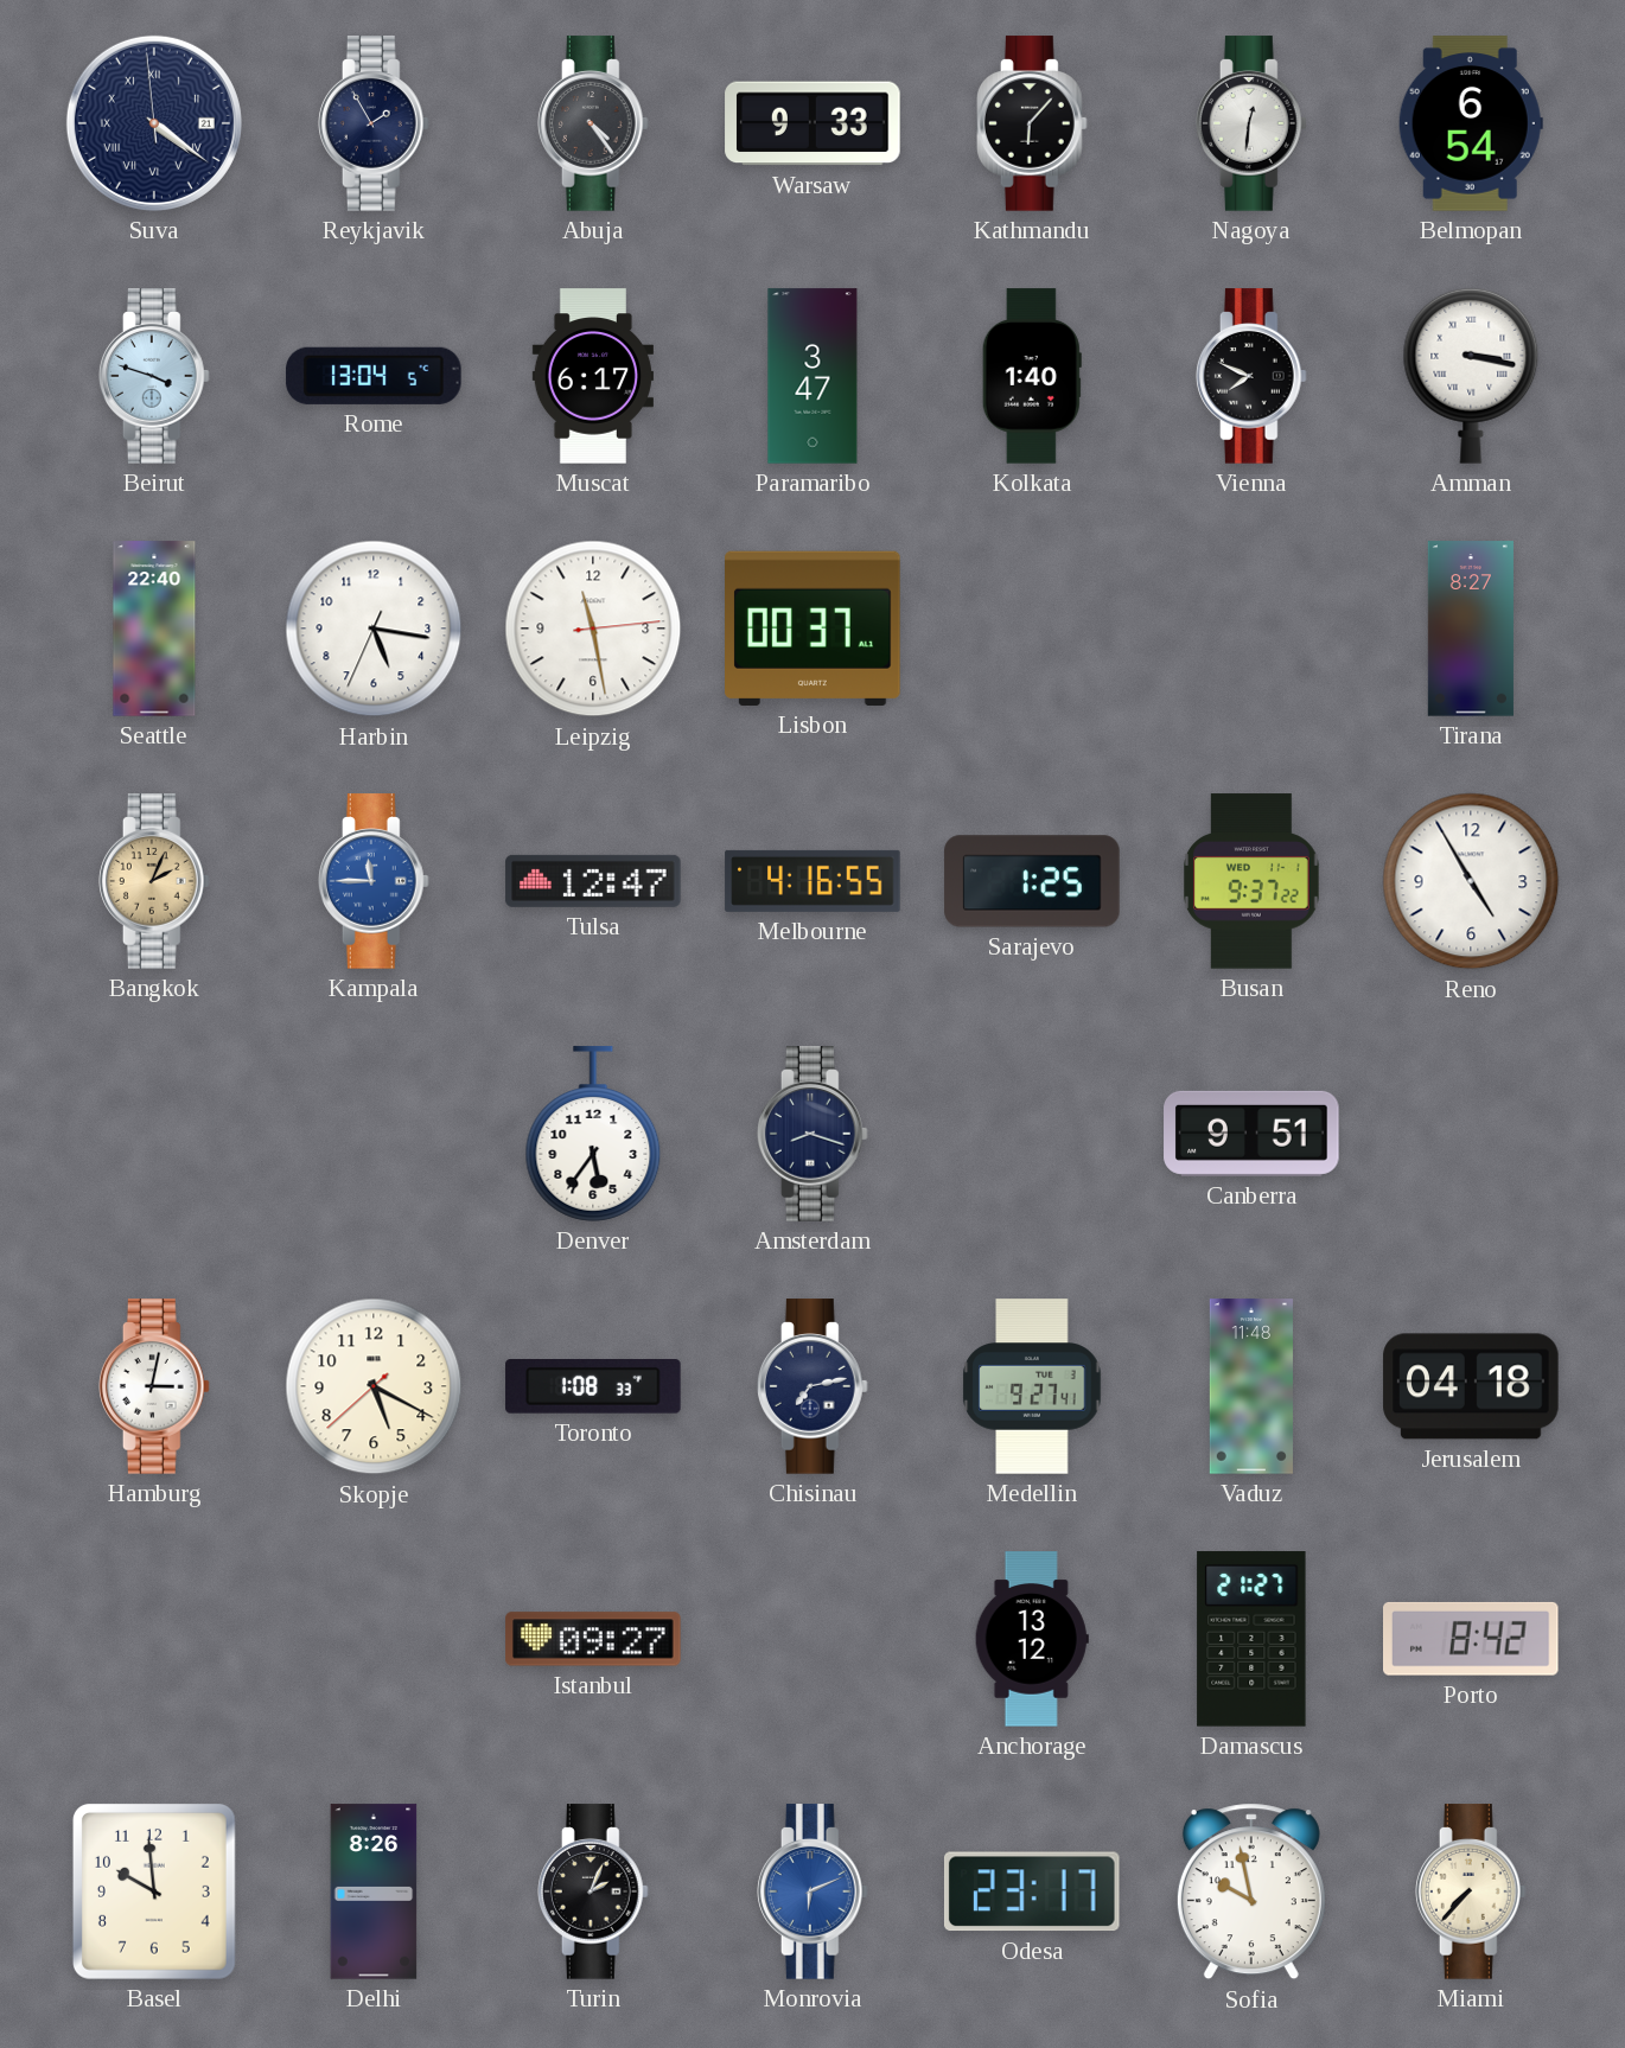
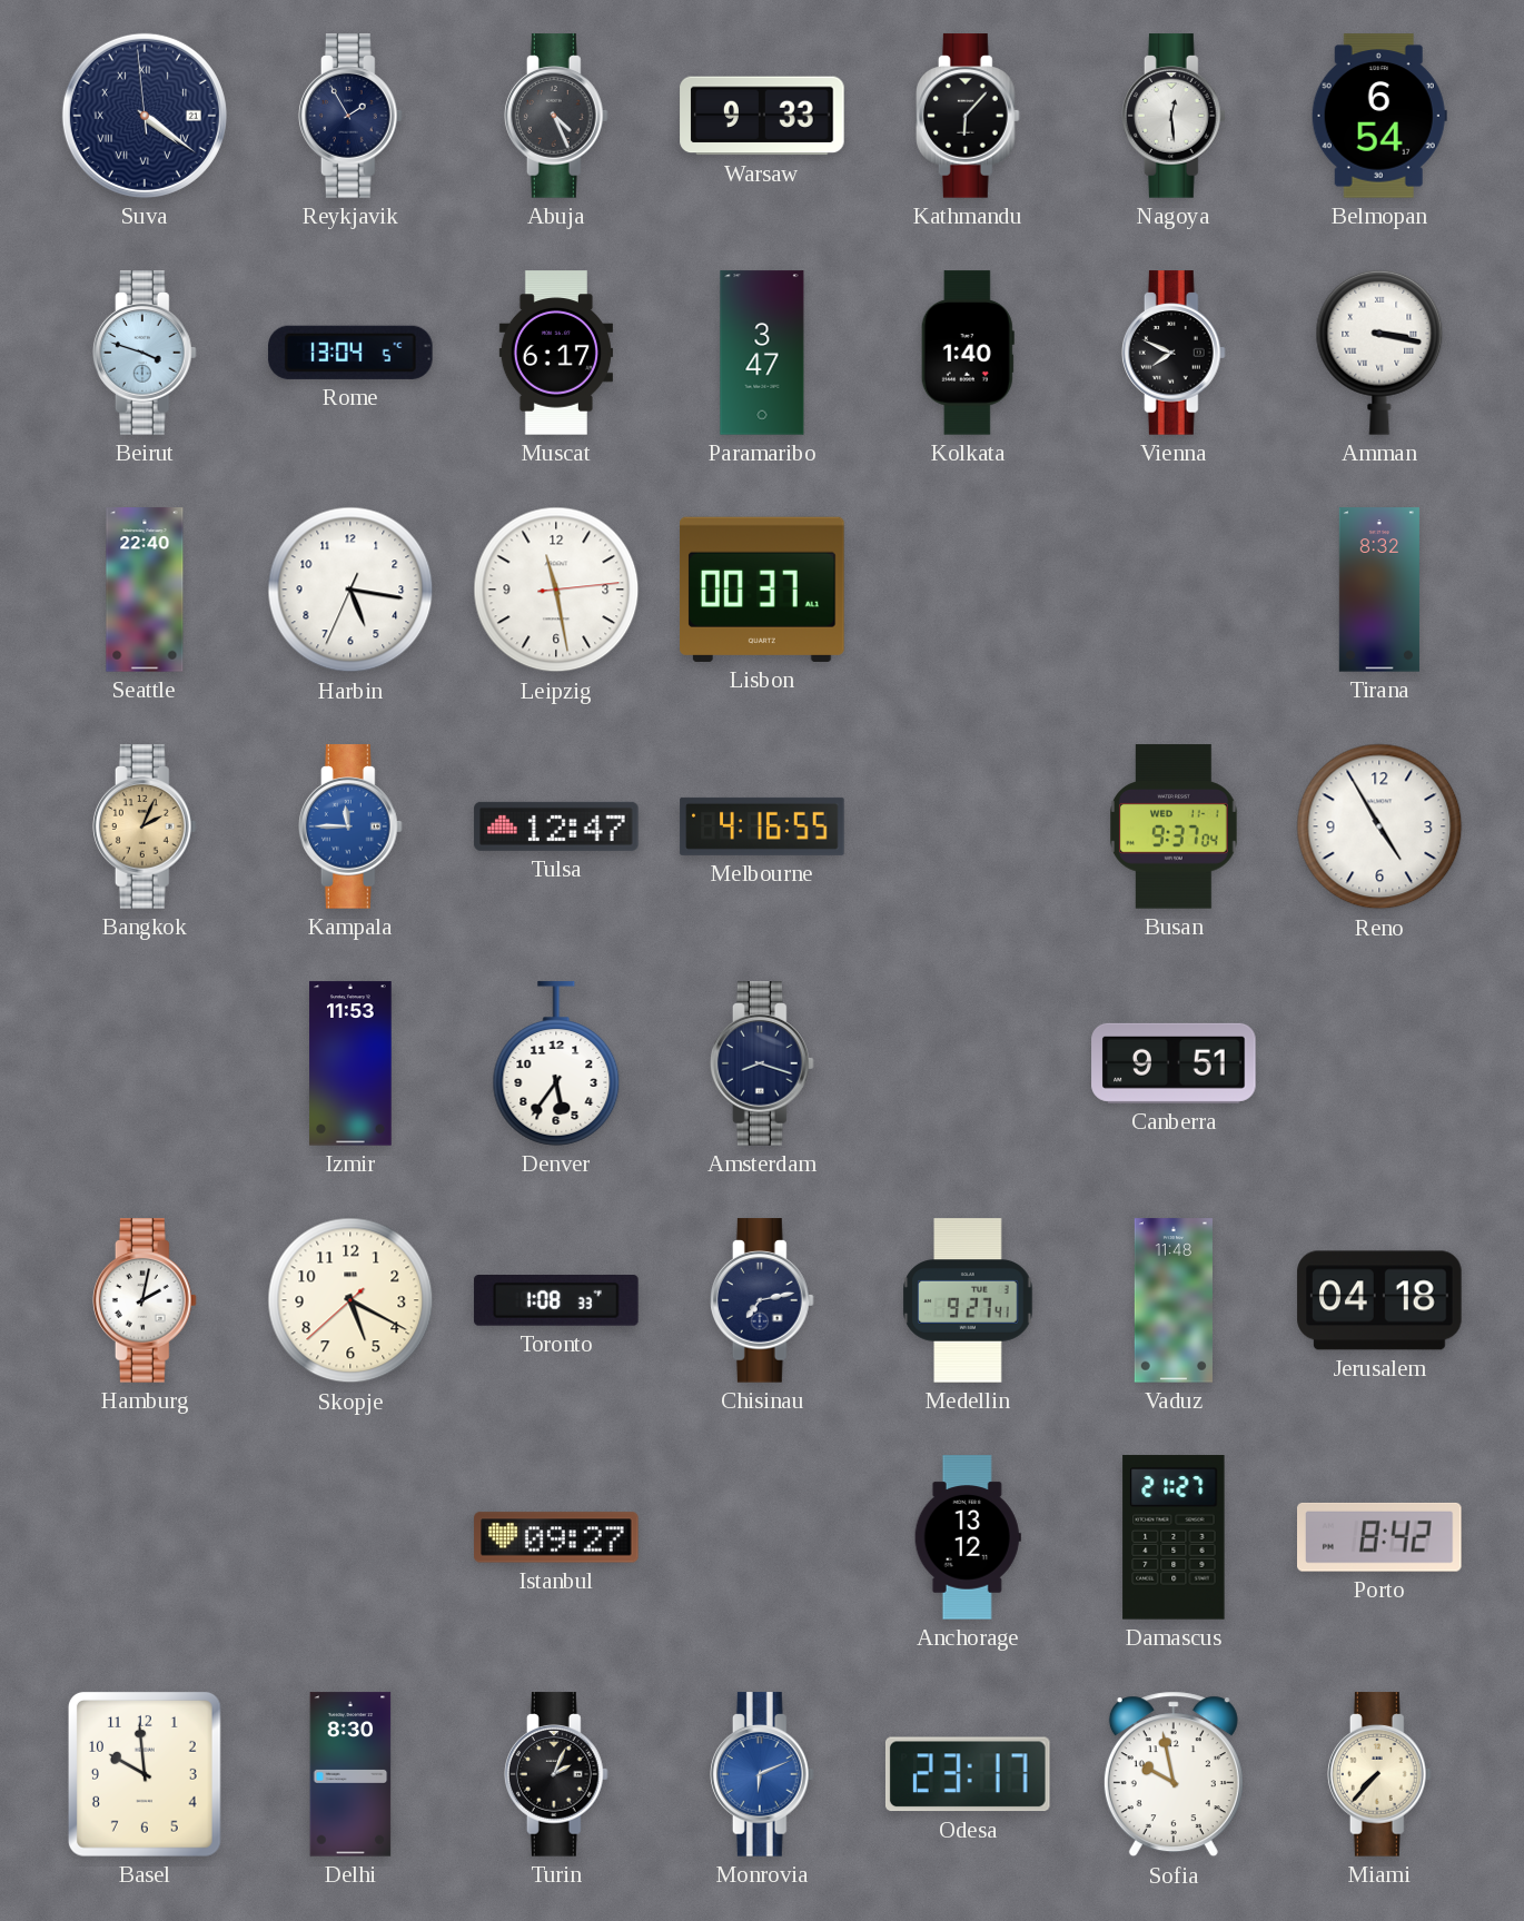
Abuja: 4:24 -> 4:26 (556, 116)
Nagoya: 12:31 -> 12:29 (1174, 116)
Tirana: 8:27 -> 8:32 (1379, 590)
Sarajevo: 1:25 -> none (1032, 881)
Busan: 9:37:22 -> 9:37:04 (1174, 826)
Izmir: none -> 11:53 (350, 1063)
Hamburg: 3:02 -> 2:02 (145, 1300)
Delhi: 8:26 -> 8:30 (350, 1774)
